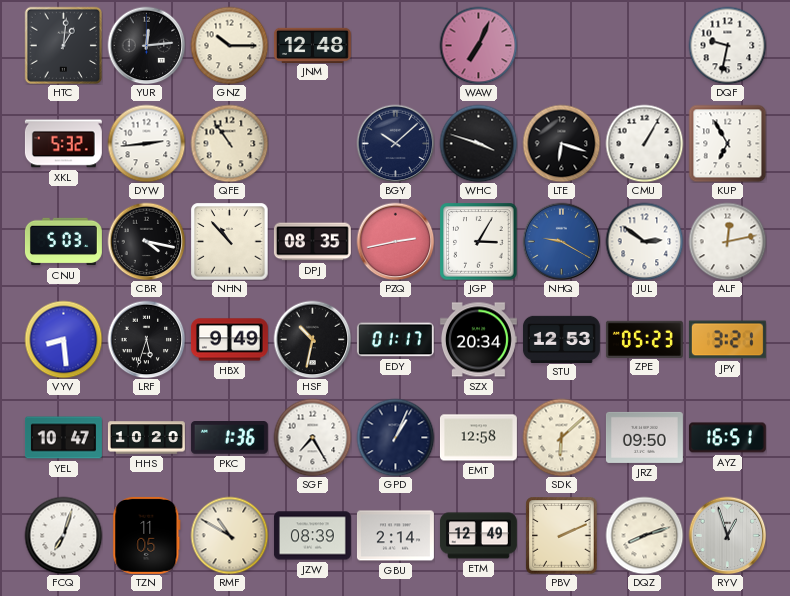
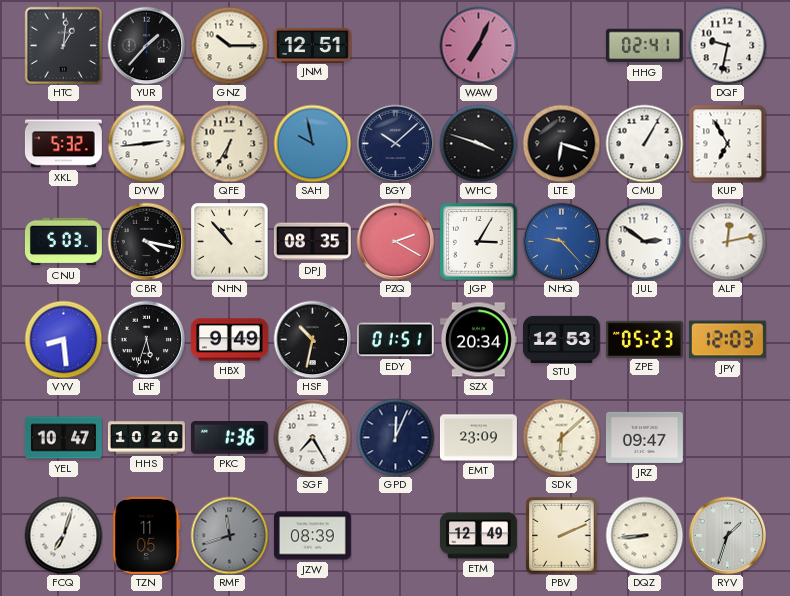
YUR: 12:14 -> 1:37 (146, 45)
JNM: 12:48 -> 12:51 (312, 45)
HHG: none -> 02:41 (644, 46)
QFE: 10:54 -> 6:35 (229, 143)
SAH: none -> 9:58 (312, 143)
PZQ: 2:43 -> 2:20 (395, 241)
NHQ: 9:20 -> 9:23 (561, 241)
EDY: 01:17 -> 01:51 (395, 340)
JPY: 3:21 -> 12:03 (727, 340)
GPD: 1:04 -> 12:04 (395, 437)
EMT: 12:58 -> 23:09 (478, 438)
JRZ: 09:50 -> 09:47 (644, 437)
AYZ: 16:51 -> none (727, 438)
RMF: 10:50 -> 11:42 (229, 535)
RMF dial: cream -> grey (229, 535)
GBU: 2:14 -> none (395, 536)
DQZ: 8:12 -> 8:44 (644, 535)
RYV: 12:57 -> 1:33 (727, 535)
